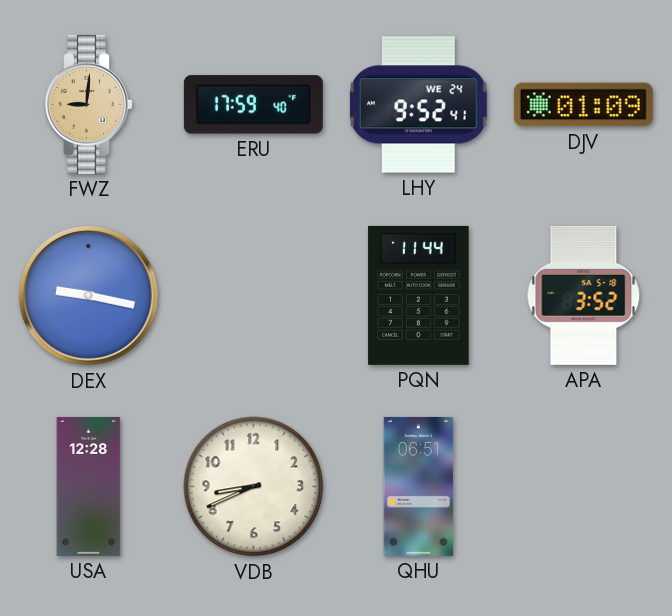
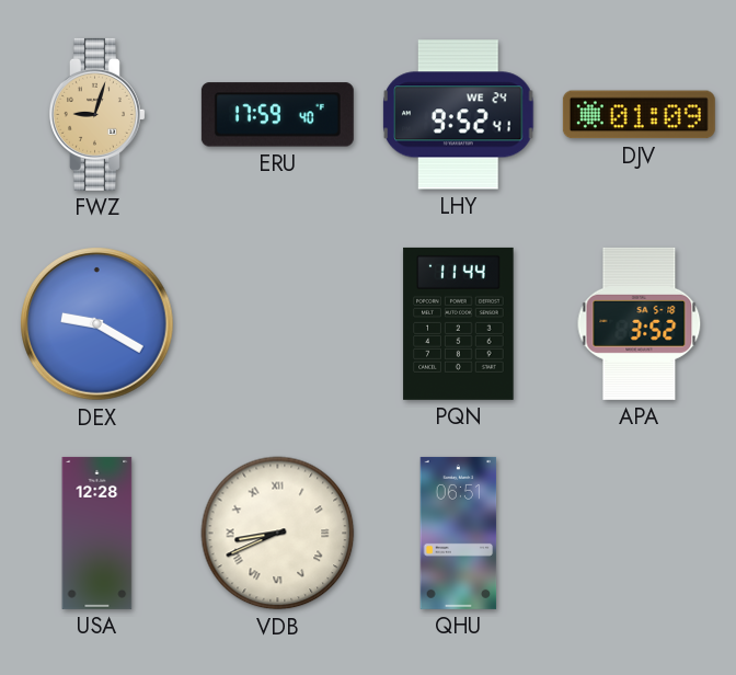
FWZ: 9:01 -> 9:03 (97, 114)
DEX: 9:17 -> 9:20 (97, 324)
VDB numerals: Arabic -> Roman (278, 534)
